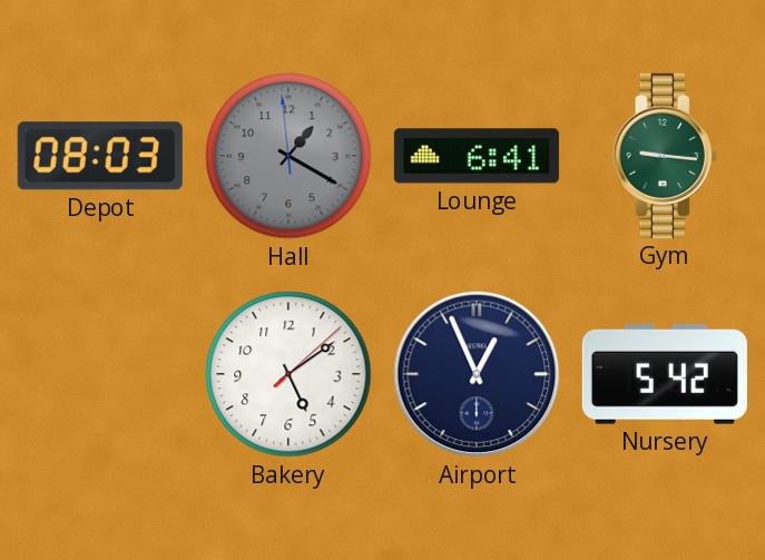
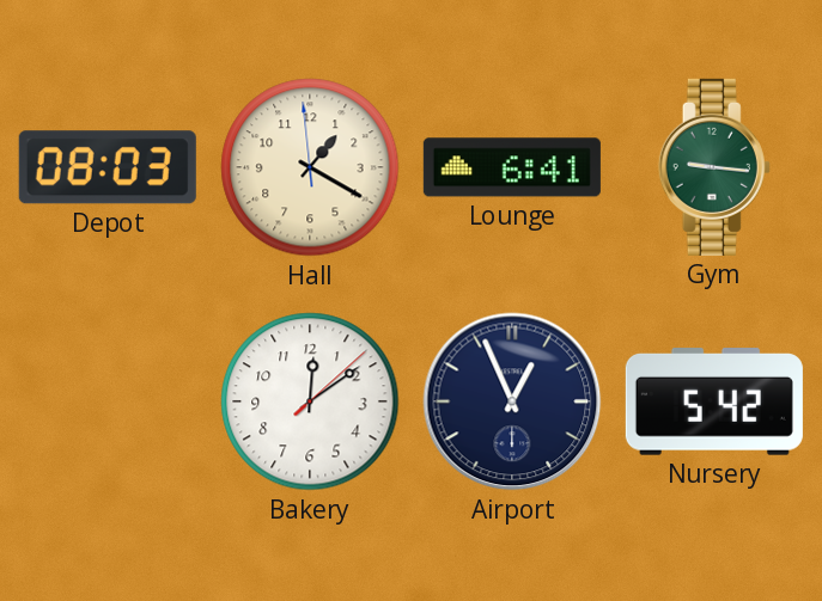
Hall dial: grey -> cream (310, 167)
Bakery: 5:09 -> 12:09 (310, 401)
